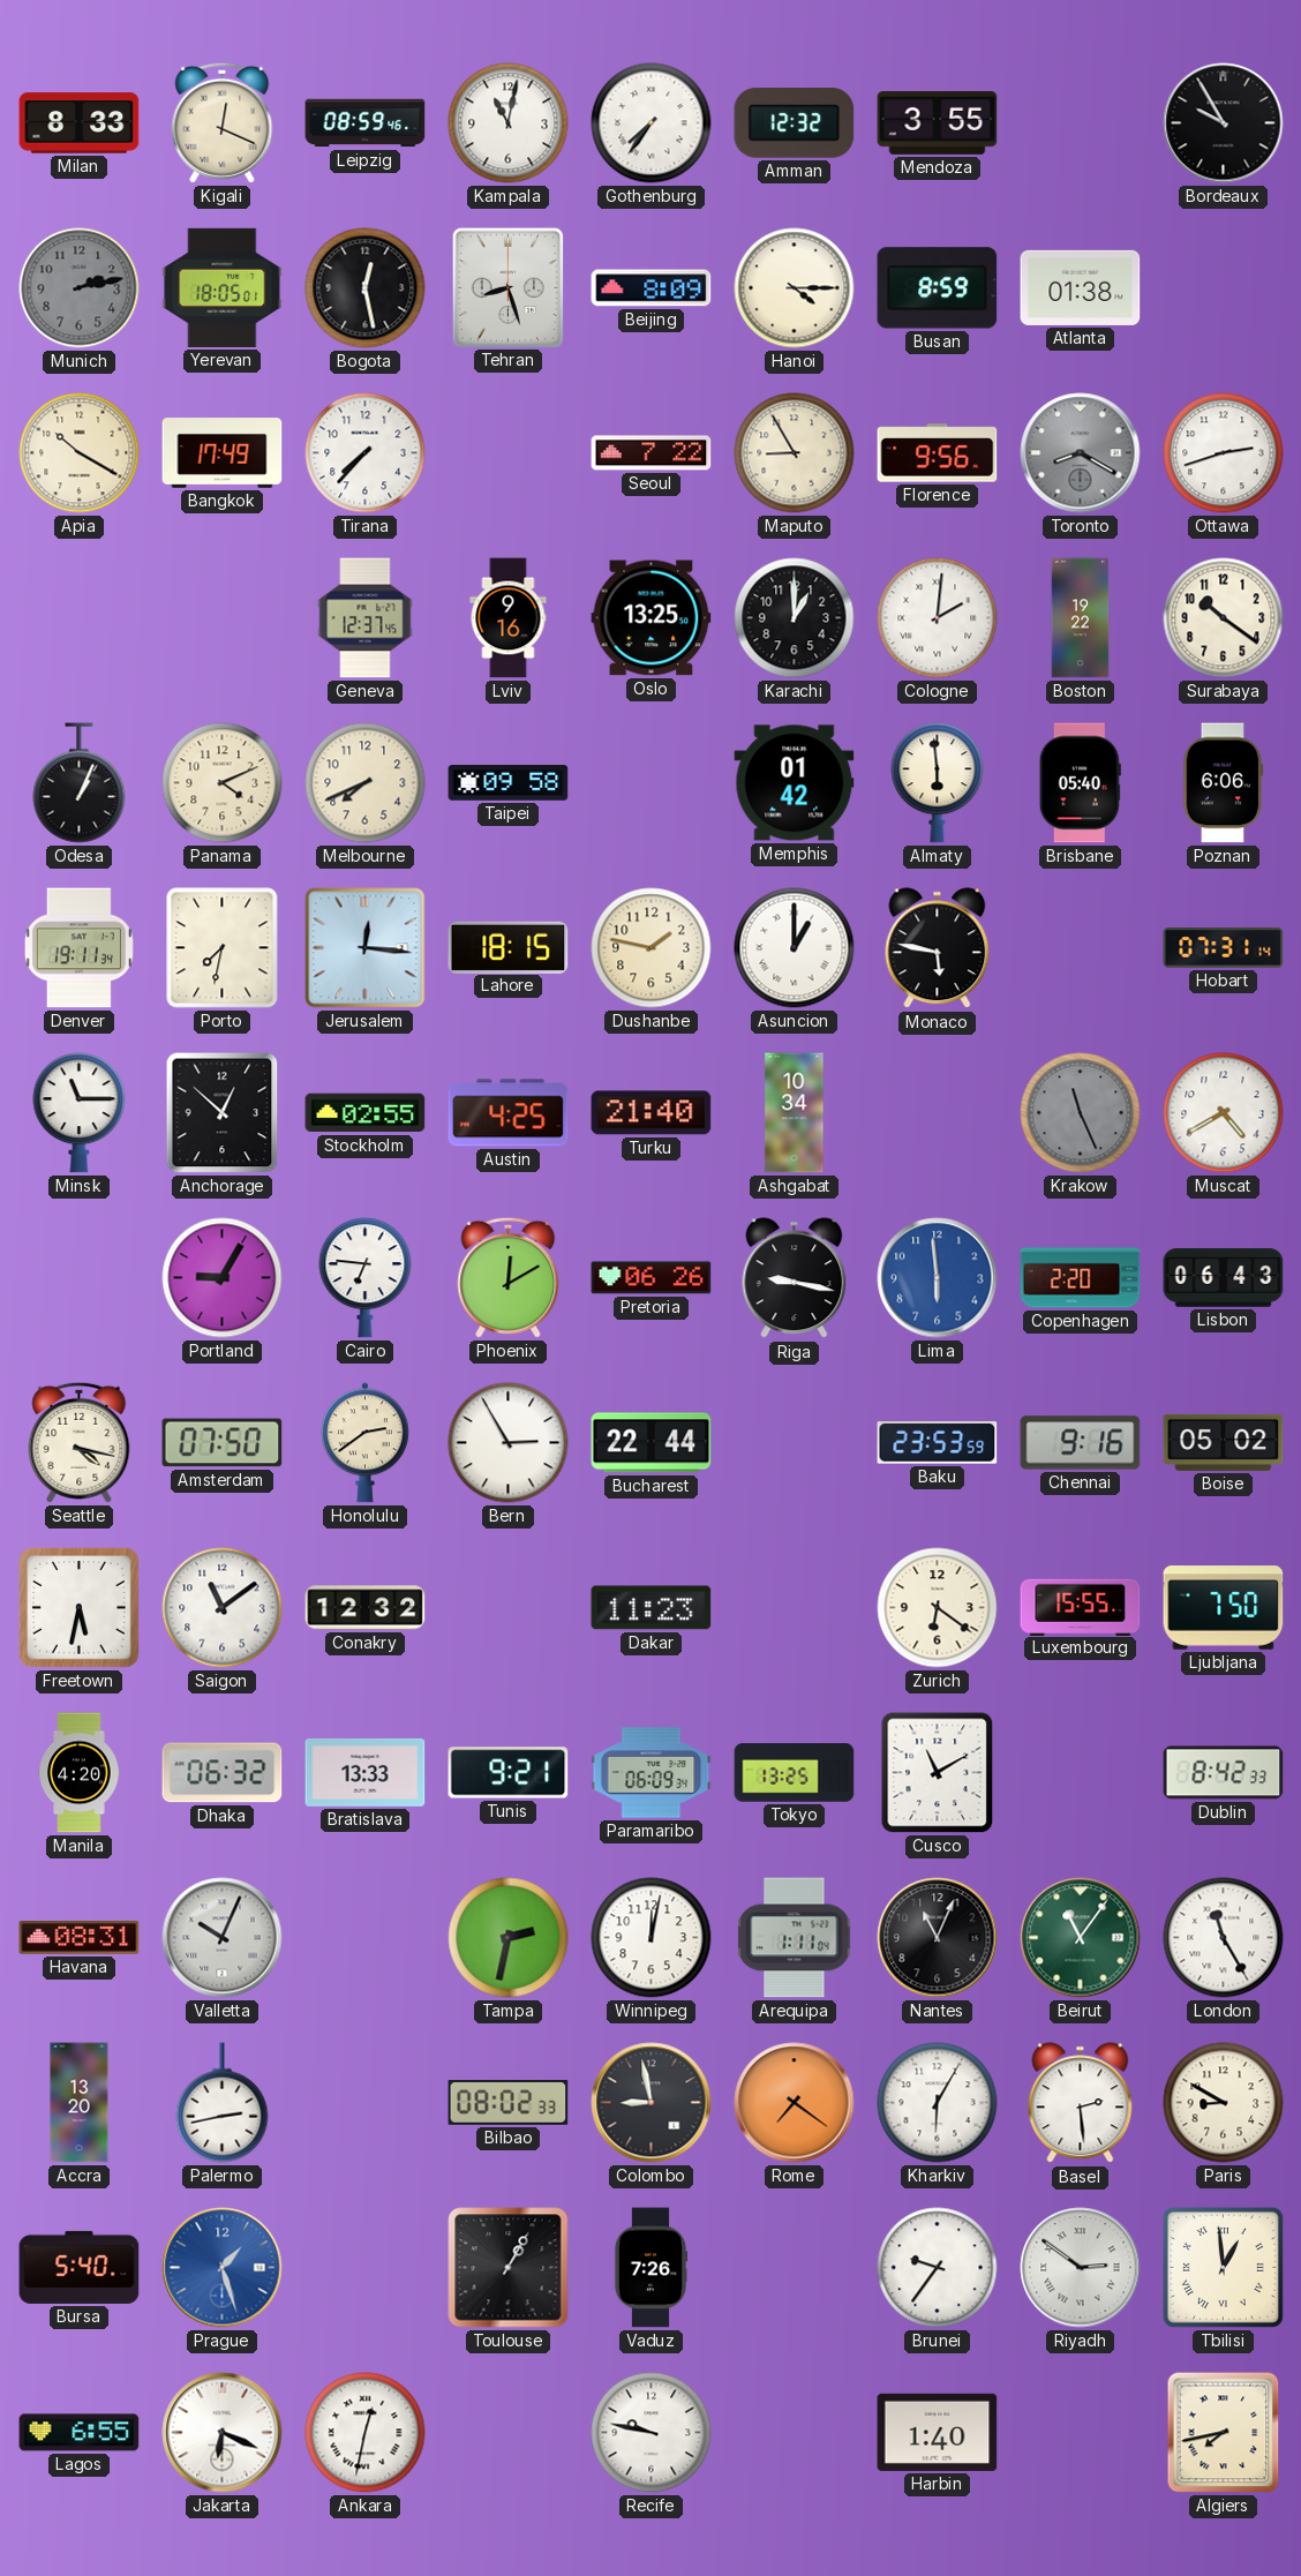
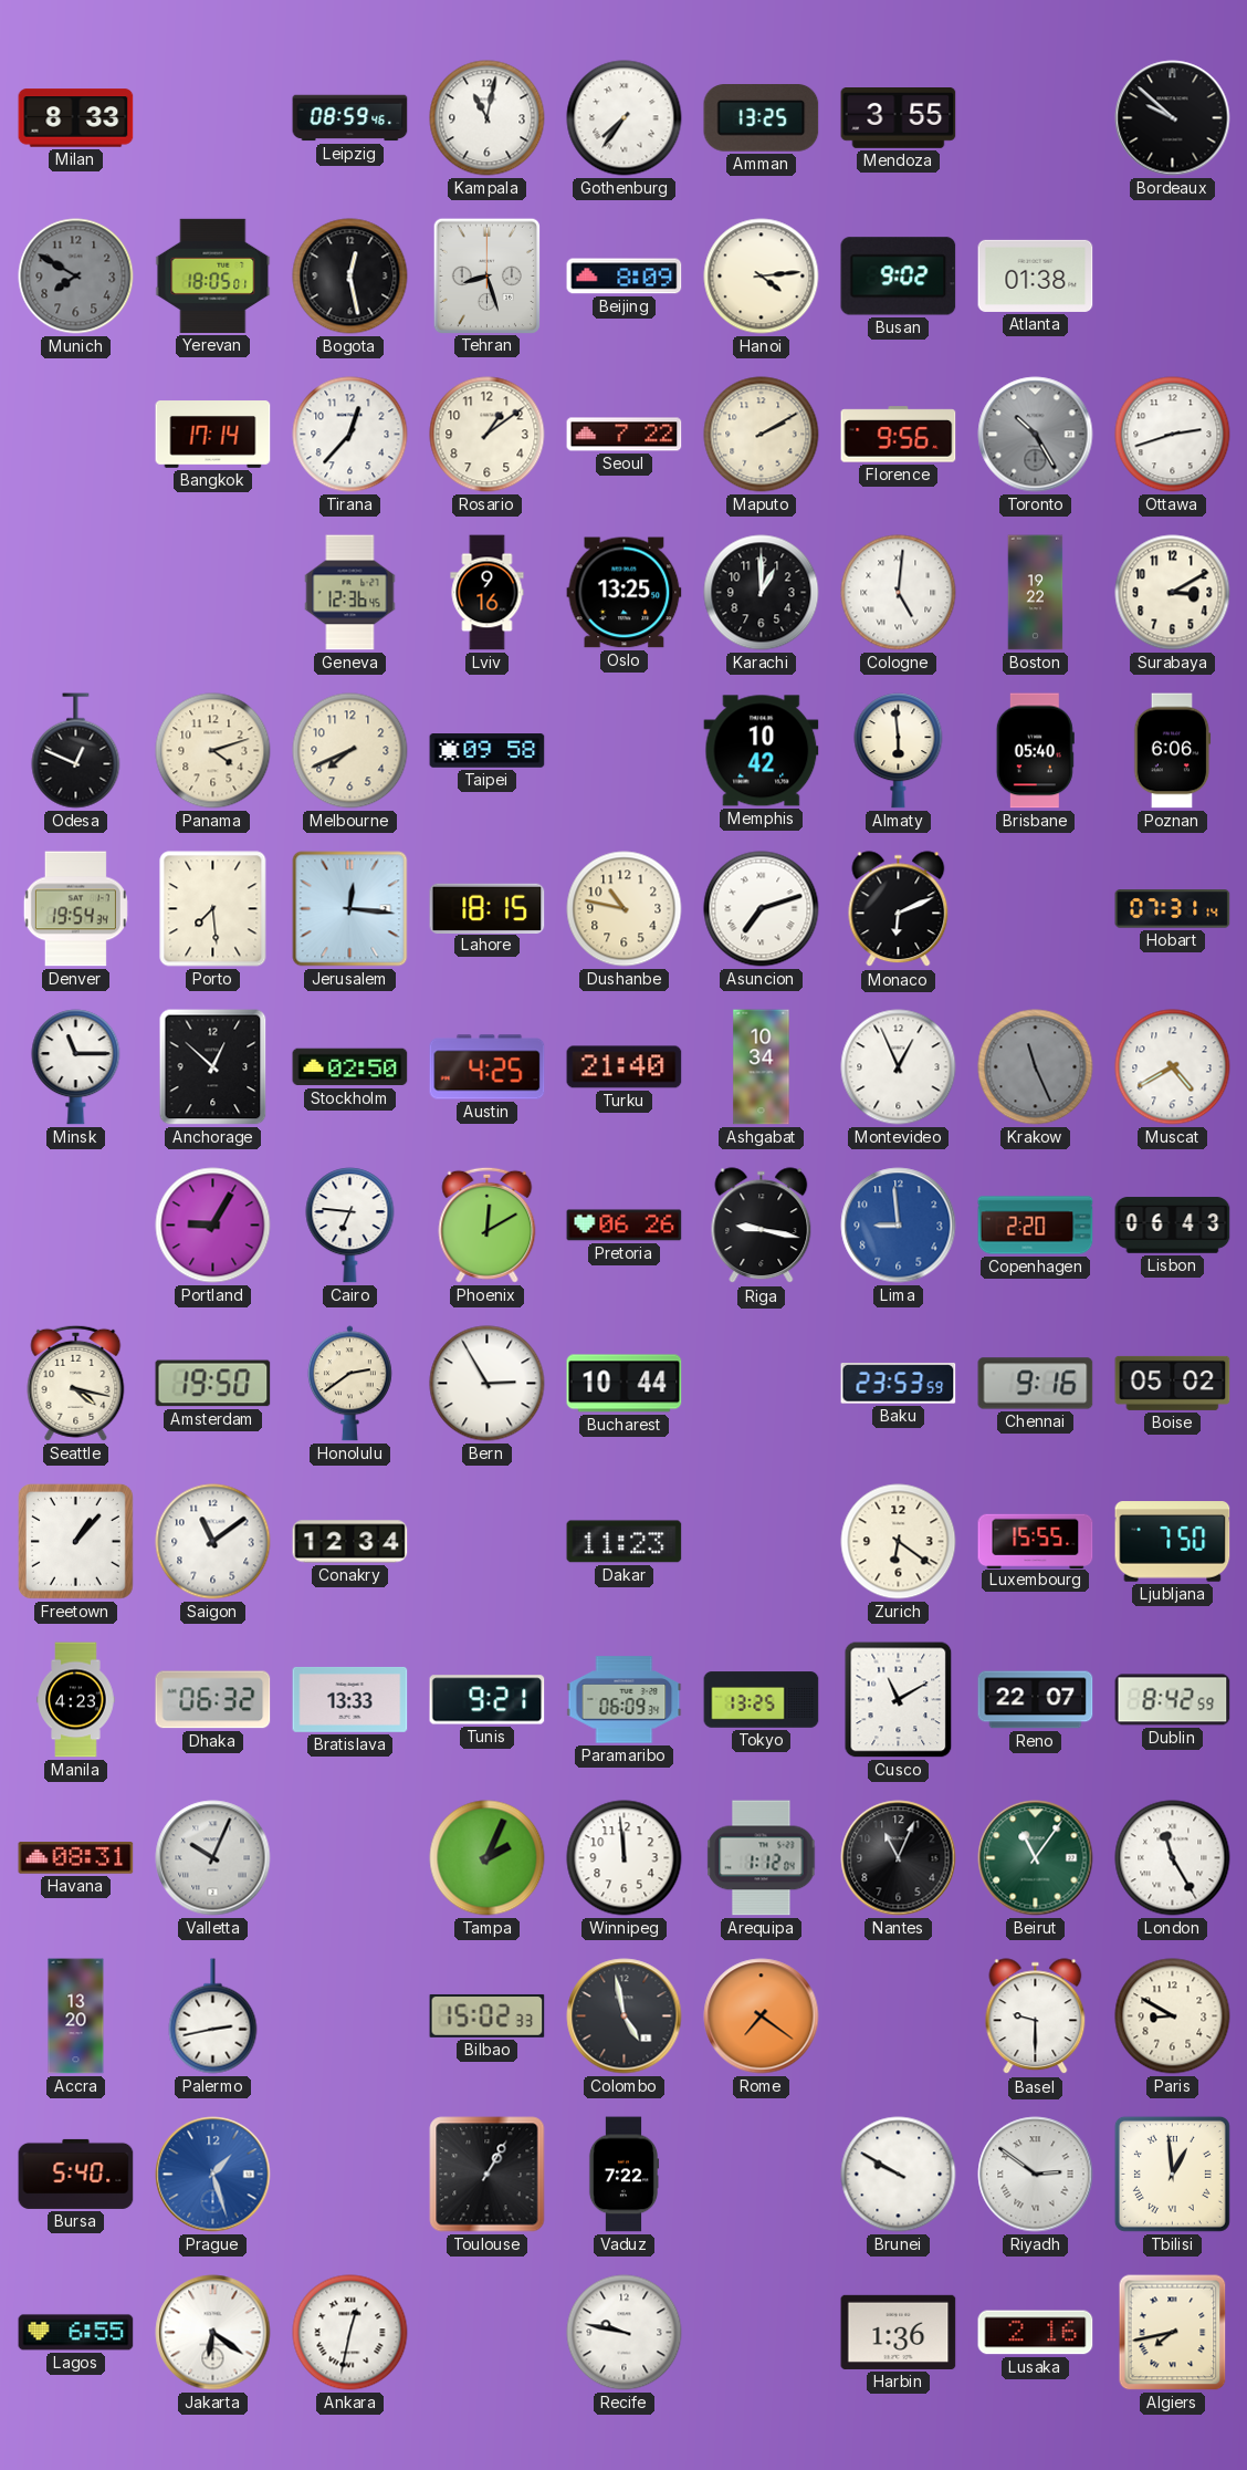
Kigali: 12:19 -> none (223, 122)
Amman: 12:32 -> 13:25 (762, 118)
Bordeaux: 9:55 -> 9:52 (1173, 118)
Munich: 2:13 -> 7:50 (76, 277)
Hanoi: 4:15 -> 4:14 (762, 277)
Busan: 8:59 -> 9:02 (899, 277)
Apia: 10:20 -> none (80, 453)
Bangkok: 17:49 -> 17:14 (213, 435)
Tirana: 7:37 -> 12:37 (350, 435)
Rosario: none -> 1:09 (488, 435)
Maputo: 8:55 -> 2:10 (762, 435)
Toronto: 8:20 -> 10:25 (1036, 435)
Geneva: 12:37 -> 12:36 (350, 593)
Cologne: 2:01 -> 5:01 (899, 593)
Surabaya: 10:21 -> 3:10 (1173, 593)
Odesa: 1:04 -> 12:49 (76, 751)
Panama: 4:11 -> 4:12 (213, 751)
Memphis: 01:42 -> 10:42 (762, 751)
Denver: 19:11 -> 19:54 (75, 909)
Porto: 7:32 -> 7:29 (213, 909)
Dushanbe: 1:47 -> 10:47 (625, 909)
Asuncion: 1:00 -> 7:12 (762, 909)
Monaco: 5:47 -> 6:11 (899, 909)
Stockholm: 02:55 -> 02:50 (350, 1067)
Montevideo: none -> 12:56 (899, 1067)
Lima: 5:59 -> 8:59 (899, 1226)
Amsterdam: 07:50 -> 19:50 (213, 1384)
Bucharest: 22:44 -> 10:44 (625, 1384)
Freetown: 5:32 -> 1:07 (75, 1541)
Conakry: 12:32 -> 12:34 (350, 1542)
Manila: 4:20 -> 4:23 (76, 1700)
Reno: none -> 22:07 (1036, 1700)
Dublin: 8:42:33 -> 8:42:59 (1173, 1700)
Tampa: 2:32 -> 2:04 (488, 1858)
Winnipeg: 12:02 -> 11:59 (625, 1858)
Arequipa: 1:11 -> 1:12 (762, 1858)
Bilbao: 08:02 -> 15:02 (488, 2015)
Colombo: 8:58 -> 4:58 (625, 2016)
Kharkiv: 6:05 -> none (938, 2103)
Basel: 2:29 -> 9:30 (1036, 2016)
Vaduz: 7:26 -> 7:22 (623, 2175)
Brunei: 9:36 -> 9:50 (899, 2175)
Jakarta: 6:19 -> 6:21 (213, 2333)
Harbin: 1:40 -> 1:36 (899, 2332)
Lusaka: none -> 2:16 (1036, 2333)
